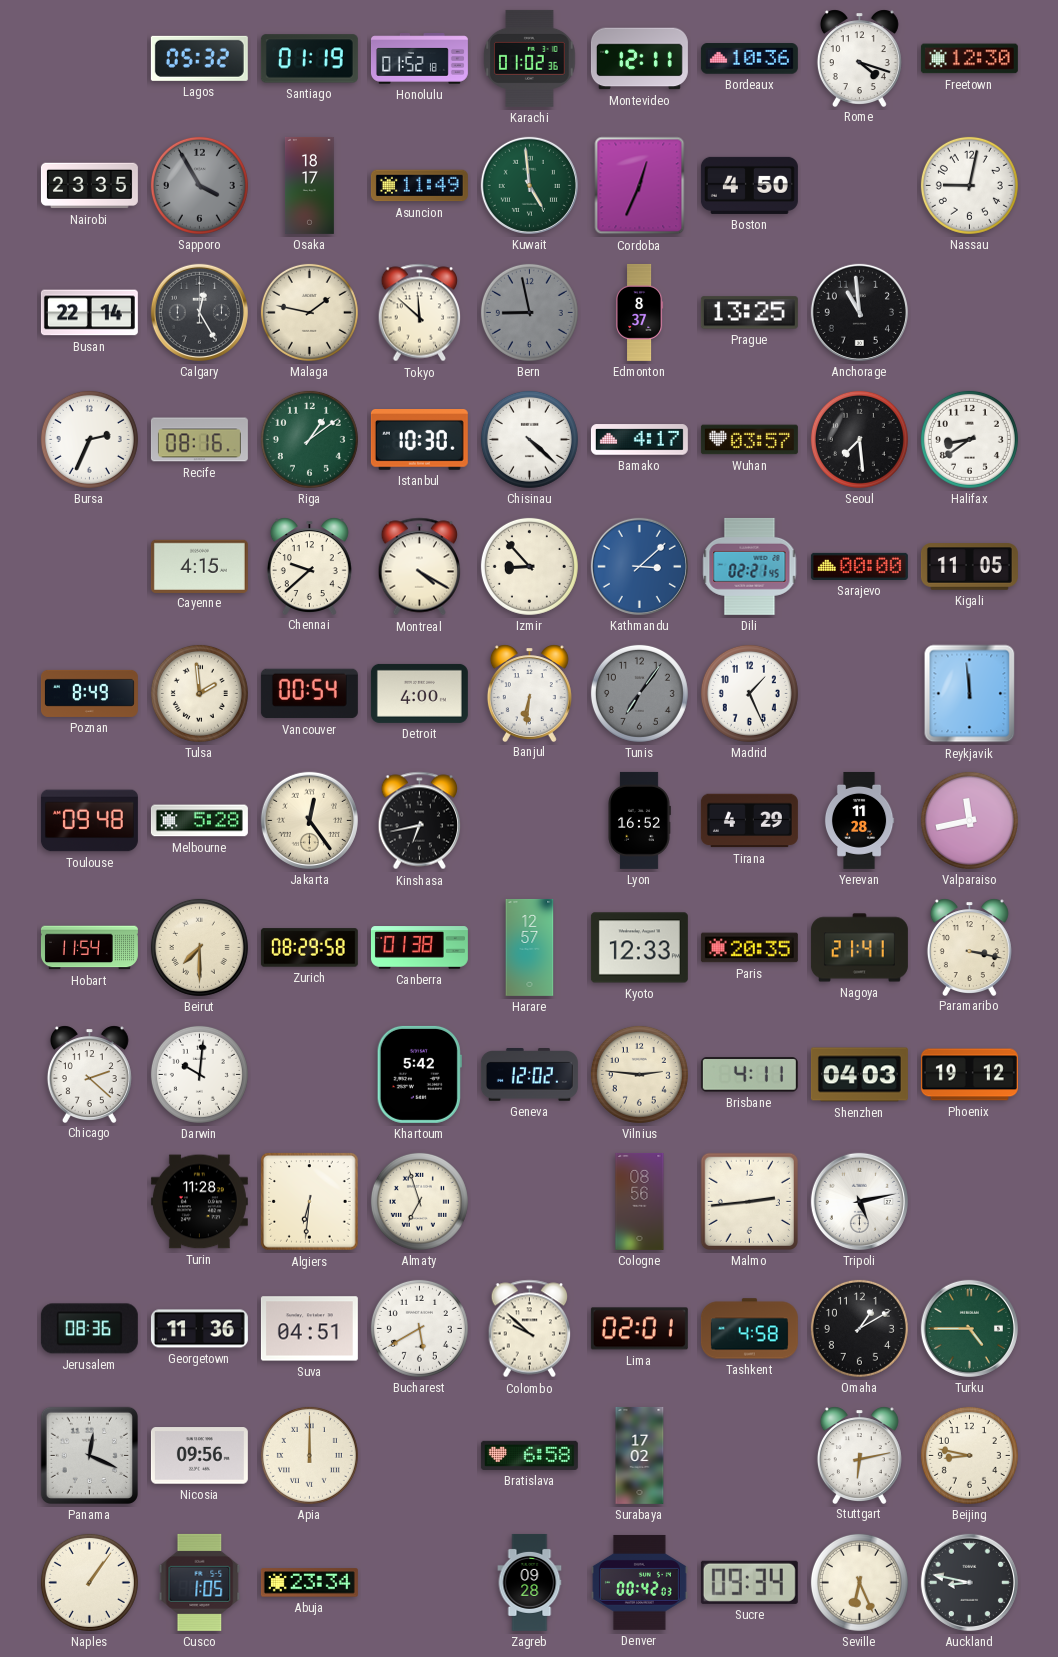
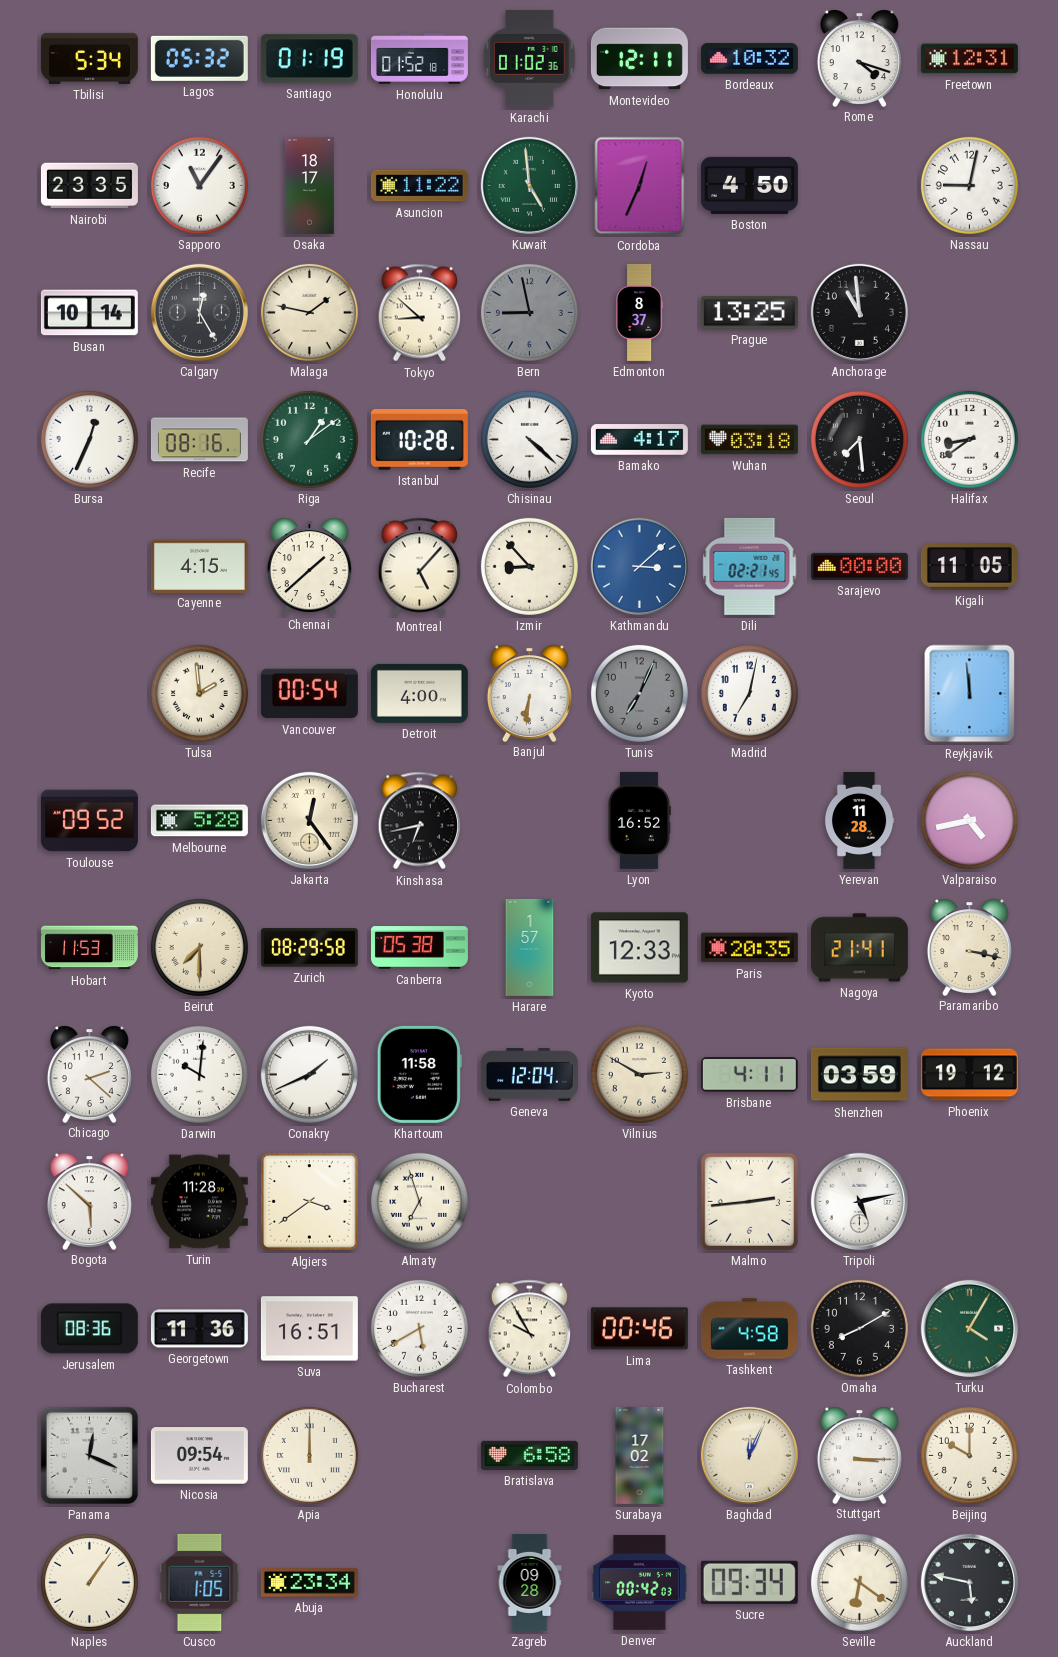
Tbilisi: none -> 5:34 (89, 58)
Bordeaux: 10:36 -> 10:32 (749, 59)
Freetown: 12:30 -> 12:31 (969, 59)
Sapporo: 3:55 -> 11:06 (199, 185)
Sapporo dial: grey -> white (199, 185)
Asuncion: 11:49 -> 11:22 (419, 186)
Busan: 22:14 -> 10:14 (89, 313)
Tokyo: 11:52 -> 8:52 (420, 313)
Bursa: 2:34 -> 12:34 (89, 439)
Istanbul: 10:30 -> 10:28 (419, 440)
Wuhan: 03:57 -> 03:18 (749, 440)
Chennai: 9:38 -> 1:38 (309, 566)
Montreal: 4:20 -> 5:07 (420, 567)
Poznan: 8:49 -> none (89, 693)
Tunis: 7:06 -> 7:04 (639, 693)
Madrid: 1:26 -> 7:02 (749, 693)
Toulouse: 09:48 -> 09:52 (89, 821)
Tirana: 4:29 -> none (749, 821)
Valparaiso: 11:43 -> 4:43 (969, 820)
Hobart: 11:54 -> 11:53 (89, 948)
Canberra: 01:38 -> 05:38 (419, 948)
Harare: 12:57 -> 1:57 (530, 947)
Conakry: none -> 1:41 (309, 1074)
Khartoum: 5:42 -> 11:58 (419, 1074)
Geneva: 12:02 -> 12:04 (529, 1075)
Vilnius: 2:46 -> 2:50 (639, 1074)
Shenzhen: 04:03 -> 03:59 (859, 1075)
Bogota: none -> 5:52 (89, 1201)
Algiers: 6:31 -> 3:39 (310, 1202)
Cologne: 08:56 -> none (640, 1201)
Suva: 04:51 -> 16:51 (309, 1329)
Colombo: 9:52 -> 9:55 (530, 1329)
Lima: 02:01 -> 00:46 (639, 1329)
Omaha: 1:10 -> 8:10 (859, 1328)
Turku: 4:45 -> 4:05 (969, 1328)
Nicosia: 09:56 -> 09:54 (199, 1456)
Baghdad: none -> 12:04 (749, 1455)
Stuttgart: 6:13 -> 3:15 (859, 1455)
Beijing: 8:47 -> 10:00 (969, 1455)
Seville: 6:26 -> 6:21 (859, 1582)
Auckland: 8:47 -> 5:47 (969, 1582)
